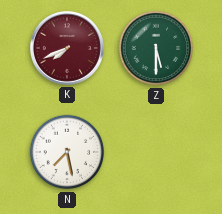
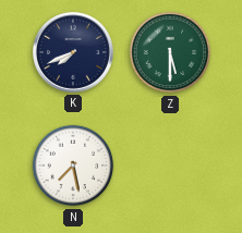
K dial: burgundy -> navy (73, 52)
